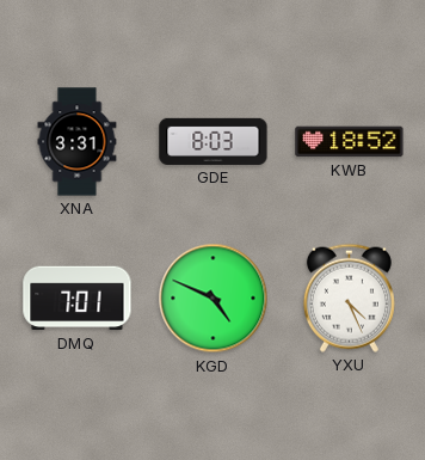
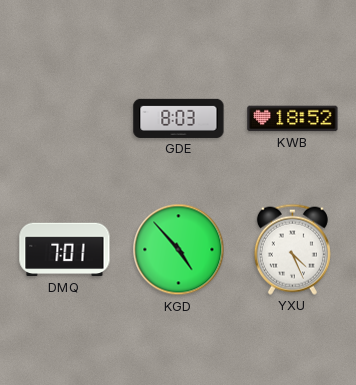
XNA: 3:31 -> none (78, 142)
KGD: 4:49 -> 4:53 (179, 250)
